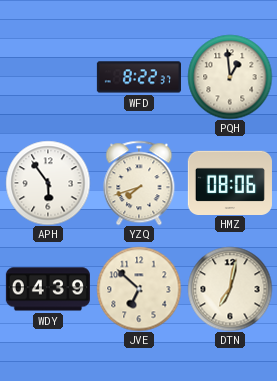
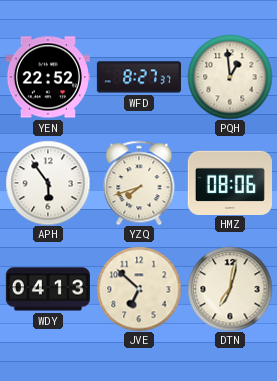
YEN: none -> 22:52 (48, 77)
WFD: 8:22 -> 8:27 (139, 77)
WDY: 04:39 -> 04:13 (48, 289)
